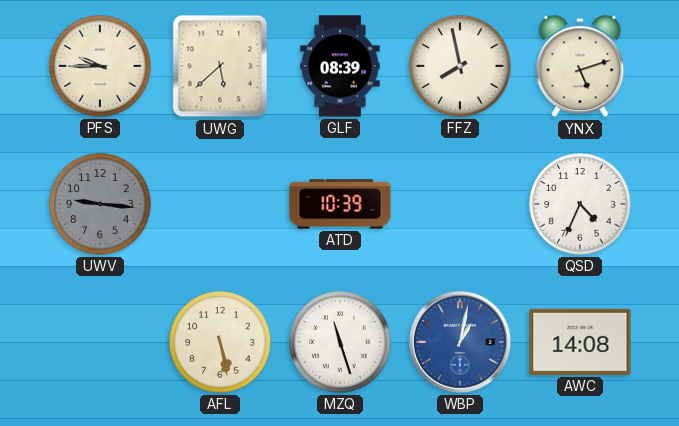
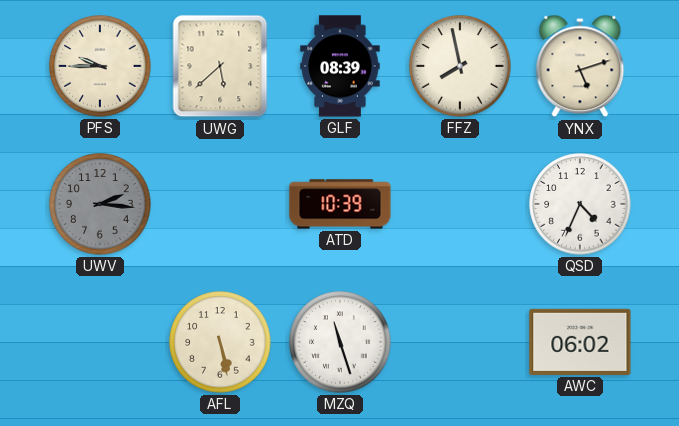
UWV: 9:16 -> 2:16 (100, 204)
WBP: 1:02 -> none (460, 342)
AWC: 14:08 -> 06:02 (580, 342)
